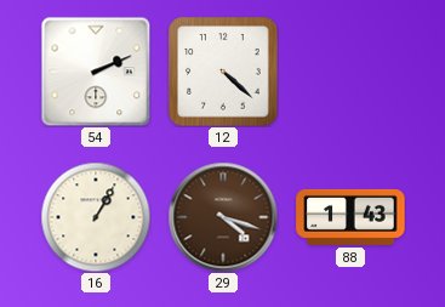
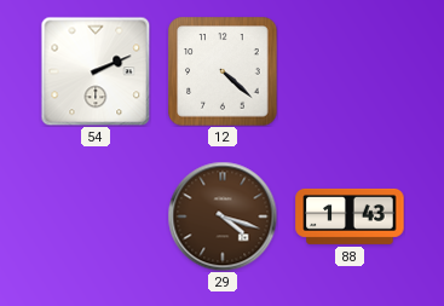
16: 1:05 -> none (96, 217)
